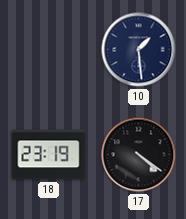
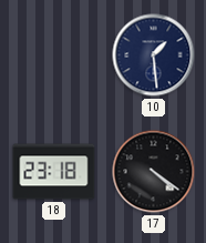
18: 23:19 -> 23:18 (54, 172)
